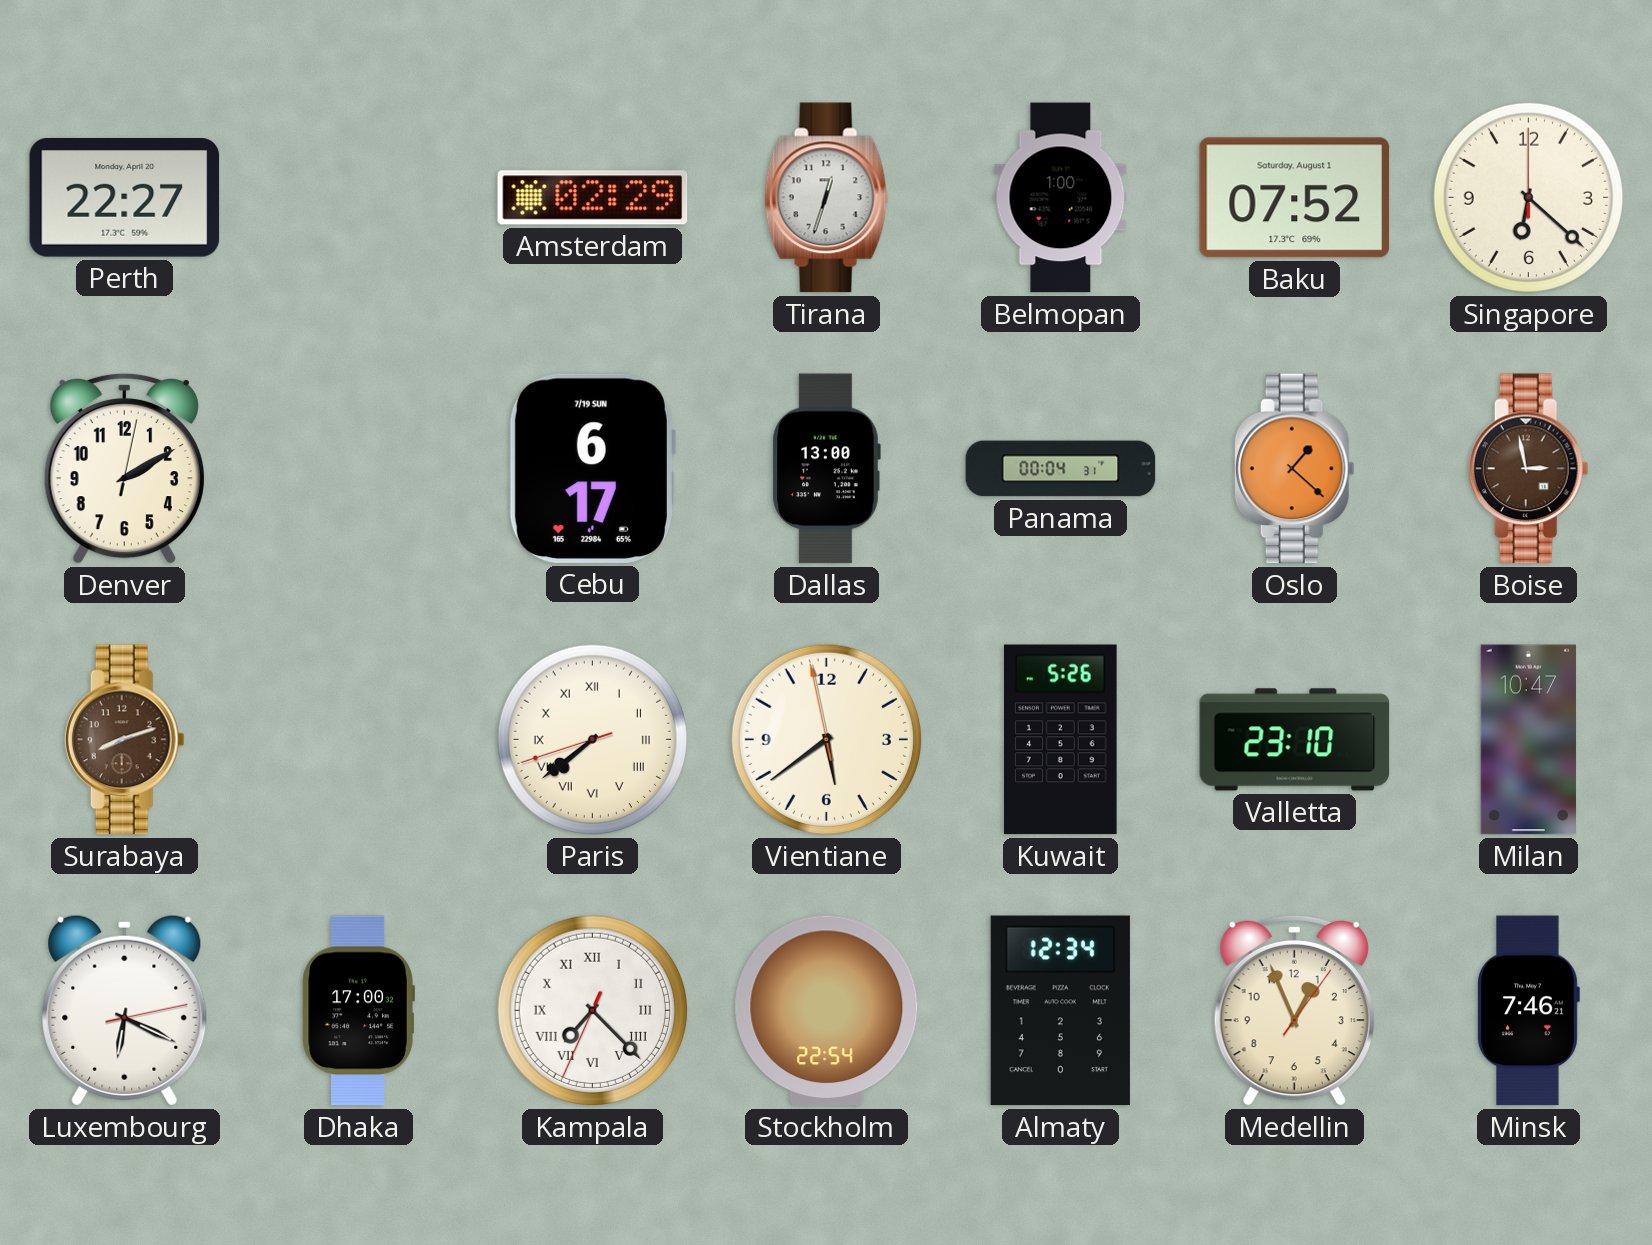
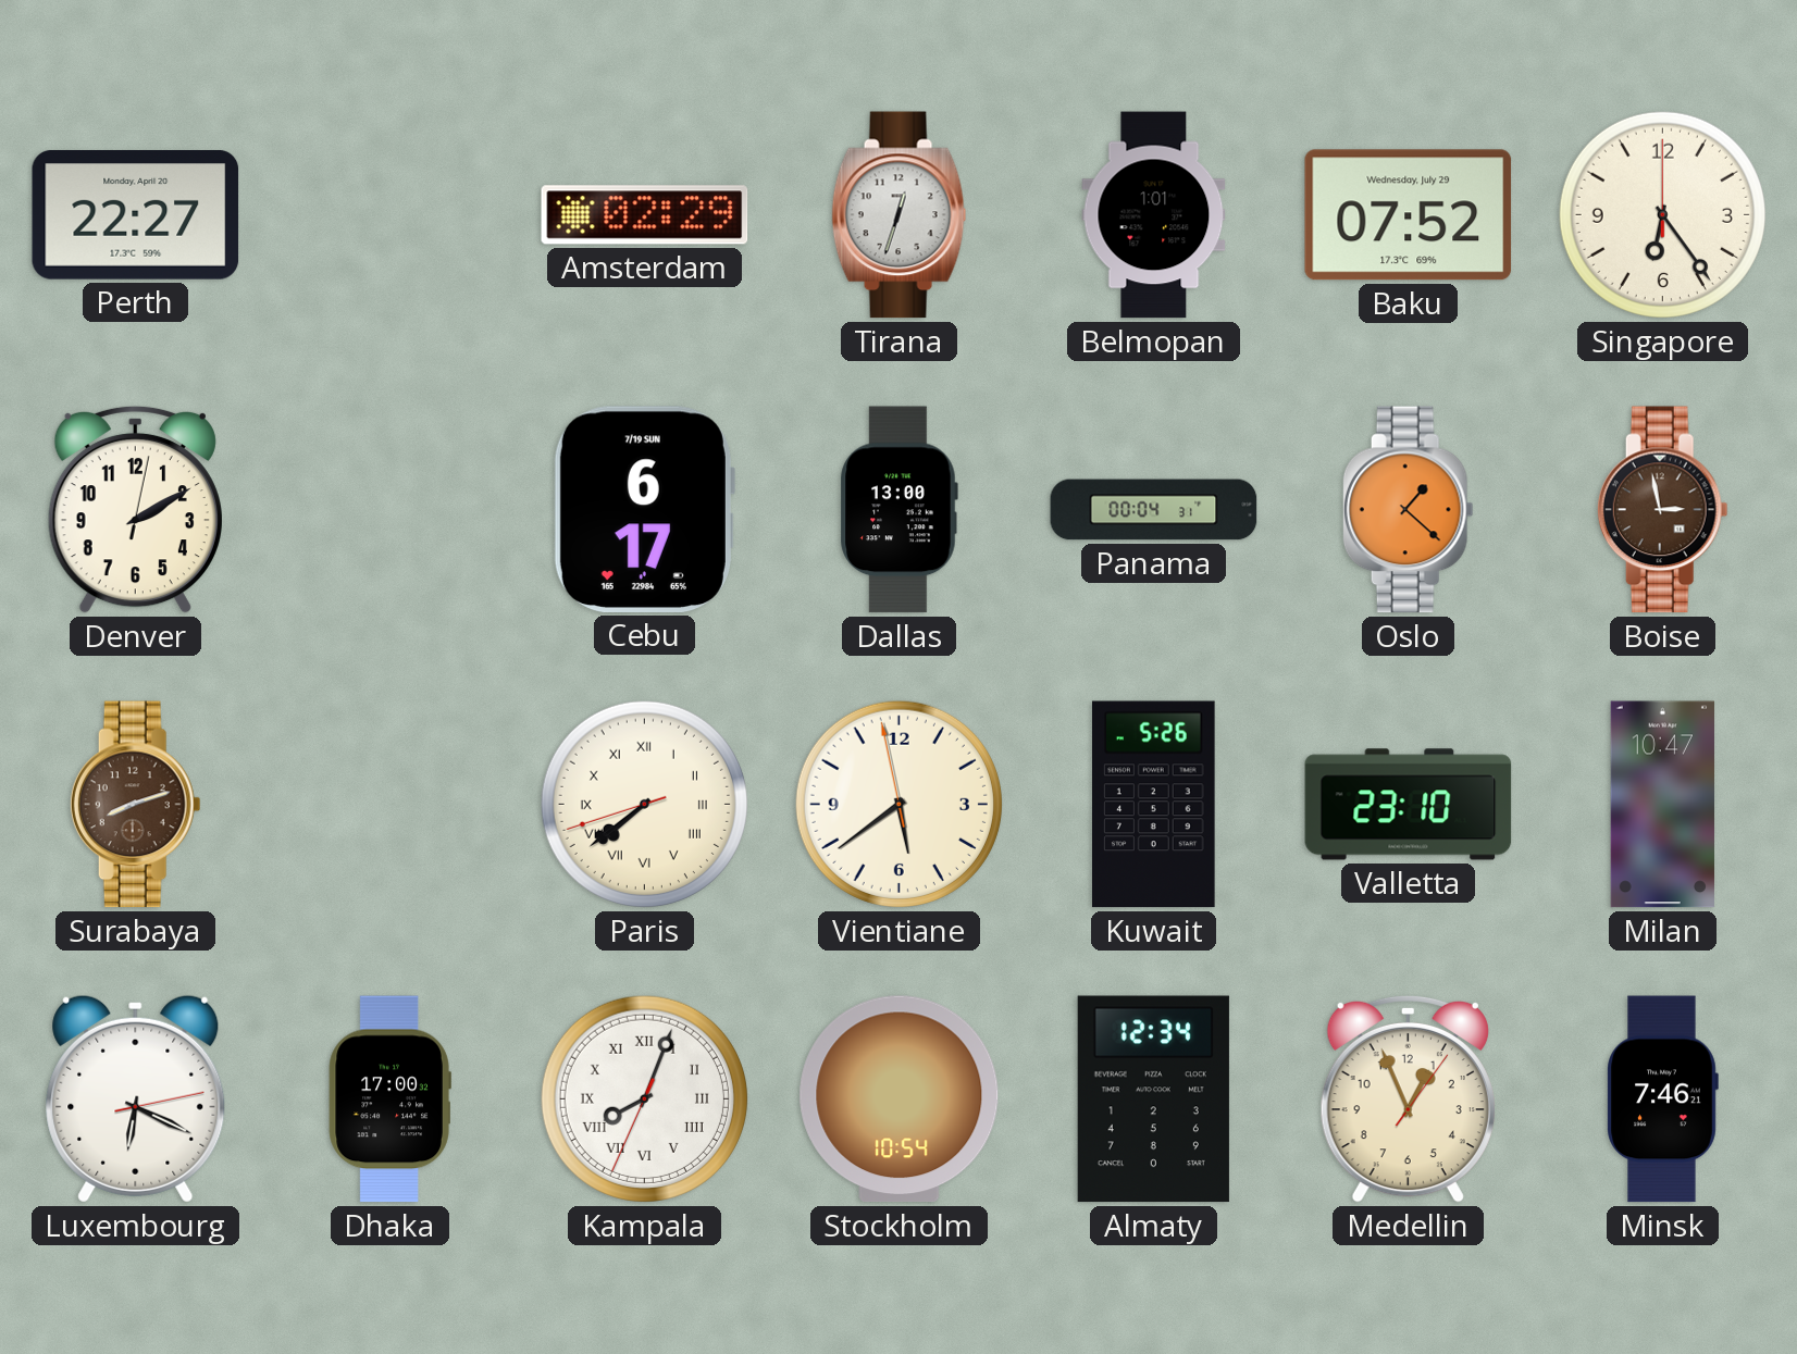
Belmopan: 1:00 -> 1:01 (1154, 215)
Baku date: Saturday, August 1 -> Wednesday, July 29 (1409, 215)
Singapore: 6:22 -> 6:24 (1662, 214)
Kampala: 7:22 -> 8:03 (644, 1098)
Stockholm: 22:54 -> 10:54 (900, 1100)
